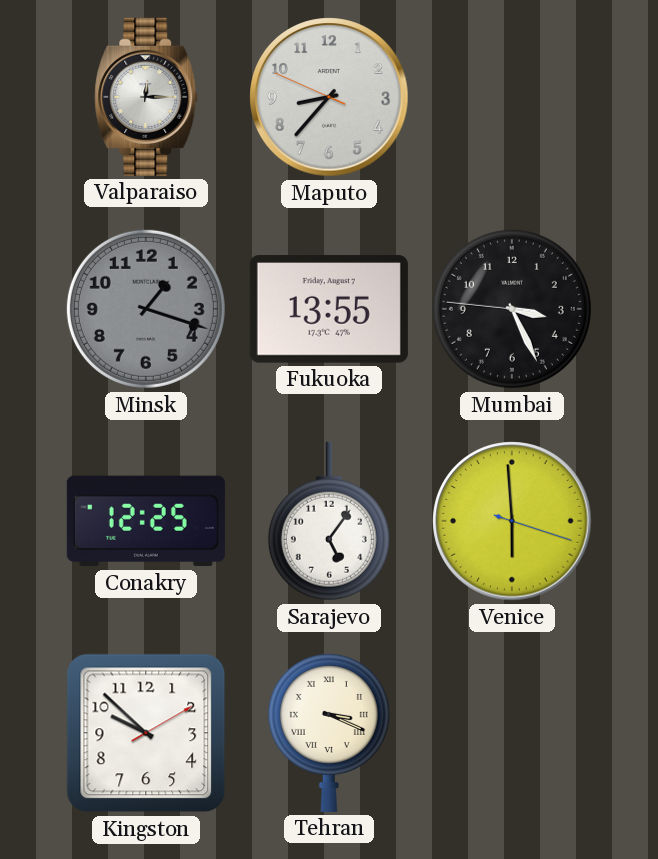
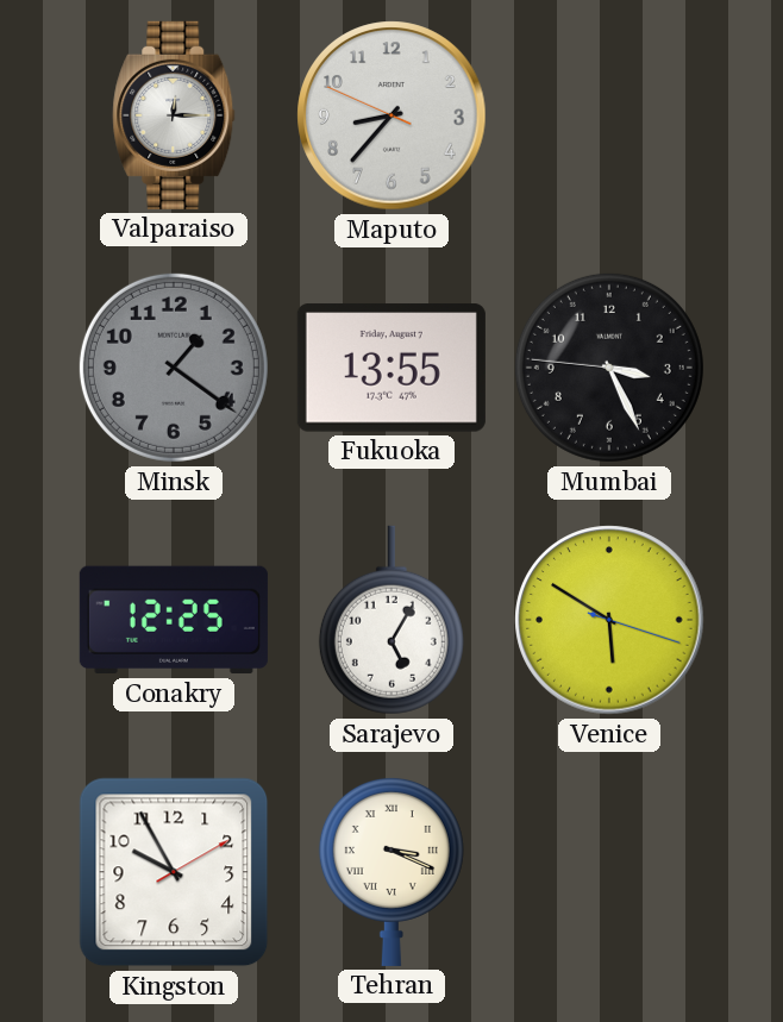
Minsk: 1:18 -> 1:21 (174, 368)
Sarajevo: 5:06 -> 5:05 (391, 620)
Venice: 5:59 -> 5:50 (609, 620)
Kingston: 9:52 -> 9:55 (174, 872)
